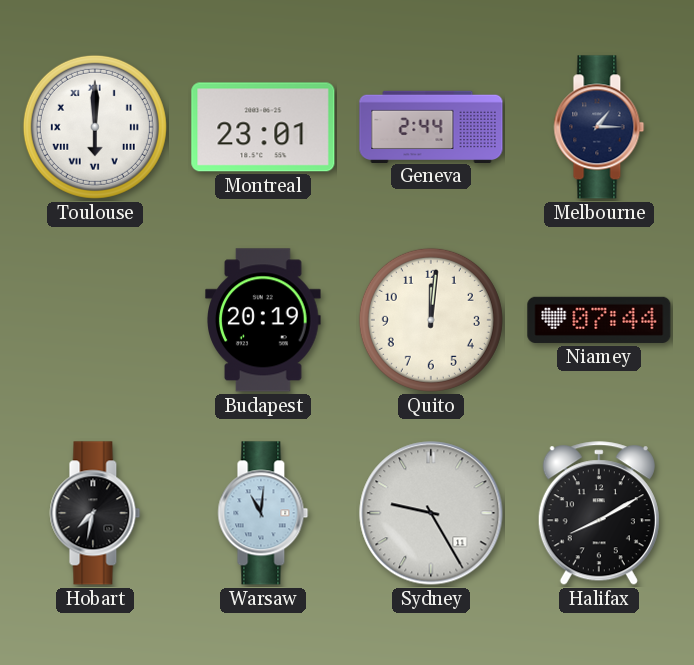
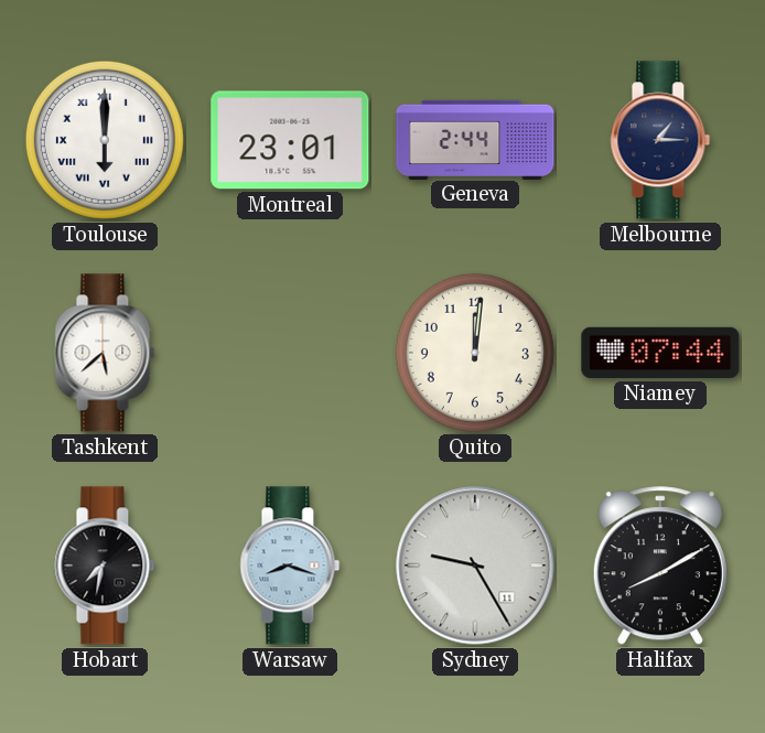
Tashkent: none -> 5:38 (105, 353)
Budapest: 20:19 -> none (263, 320)
Warsaw: 11:01 -> 8:18 (290, 565)
